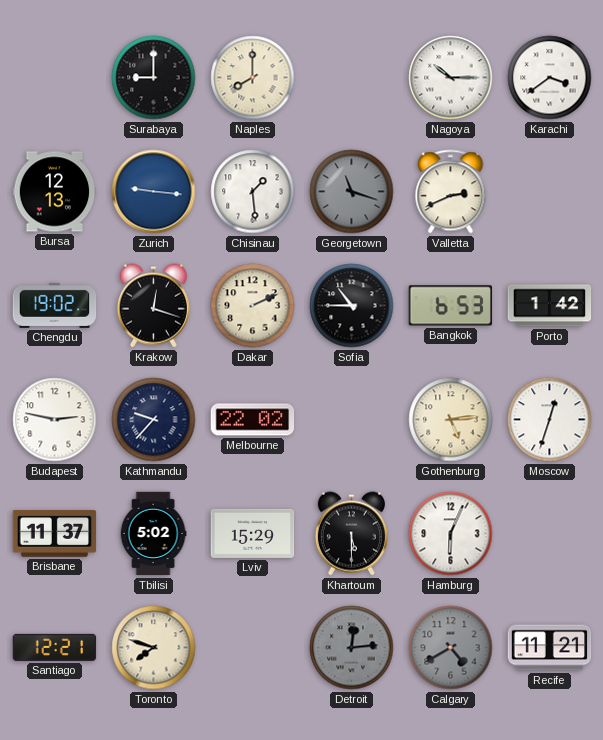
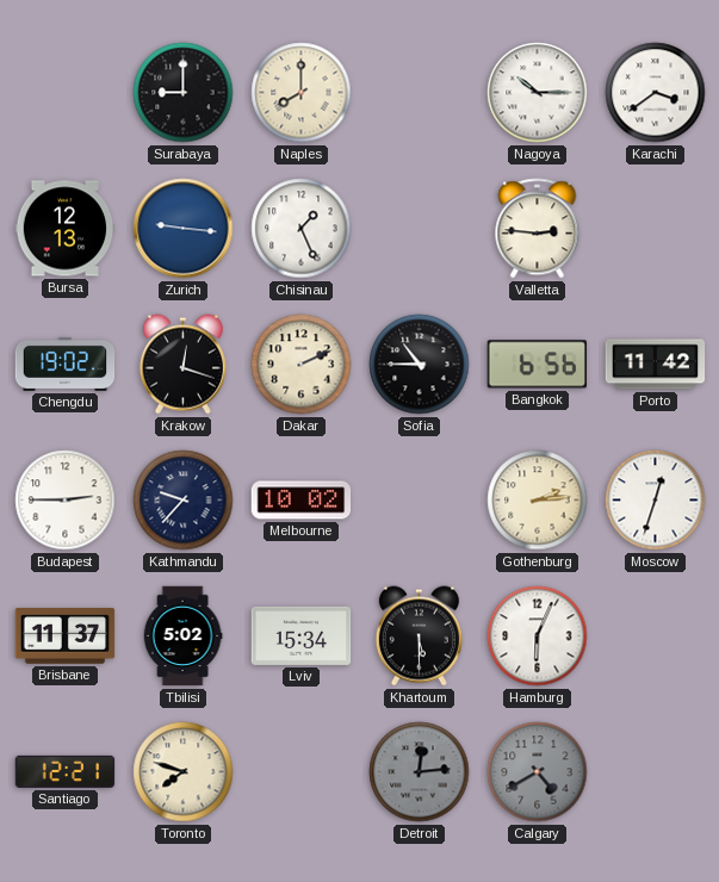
Chisinau: 1:29 -> 1:26 (302, 229)
Georgetown: 11:18 -> none (352, 192)
Valletta: 2:41 -> 2:46 (538, 229)
Bangkok: 6:53 -> 6:56 (537, 365)
Porto: 1:42 -> 11:42 (656, 365)
Budapest: 2:47 -> 2:45 (66, 501)
Melbourne: 22:02 -> 10:02 (302, 501)
Gothenburg: 5:14 -> 2:14 (538, 501)
Lviv: 15:29 -> 15:34 (302, 635)
Recife: 11:21 -> none (550, 648)
